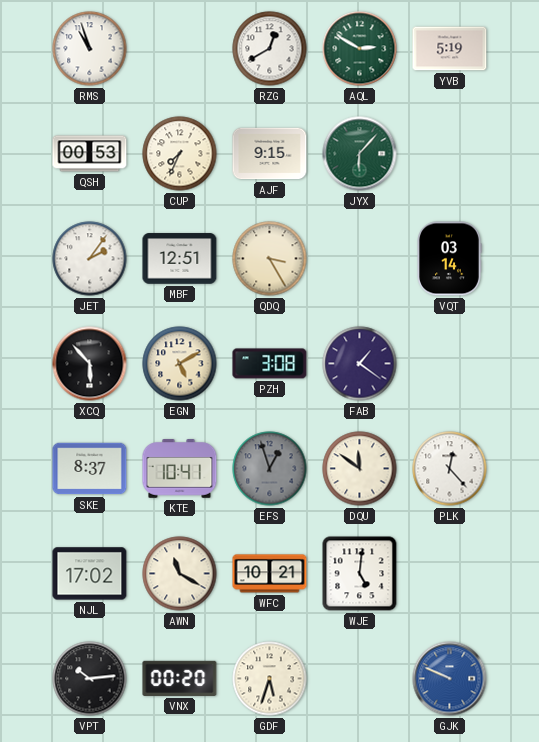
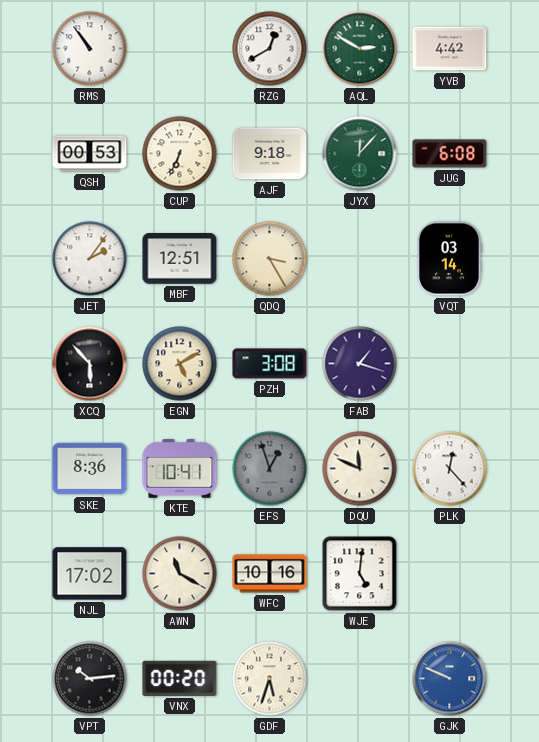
RMS: 10:57 -> 10:54 (90, 49)
YVB: 5:19 -> 4:42 (450, 49)
CUP: 7:34 -> 6:34 (180, 154)
AJF: 9:15 -> 9:18 (270, 154)
JYX: 6:07 -> 12:07 (360, 154)
JUG: none -> 6:08 (450, 154)
FAB: 1:21 -> 1:18 (360, 364)
SKE: 8:37 -> 8:36 (90, 469)
DQU: 11:51 -> 11:49 (360, 469)
WFC: 10:21 -> 10:16 (270, 574)
